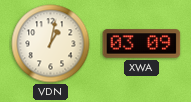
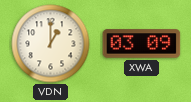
VDN: 1:02 -> 1:00 (51, 44)
